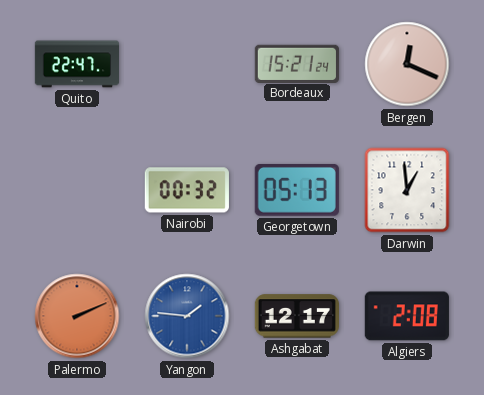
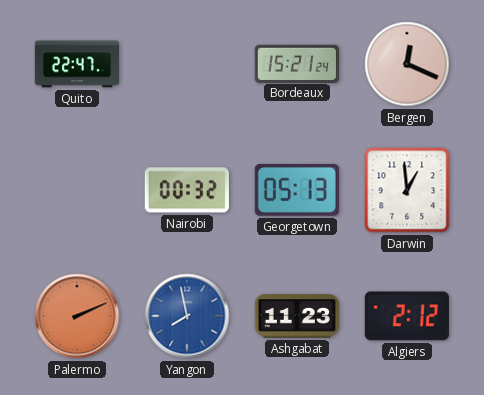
Yangon: 1:46 -> 7:58 (187, 316)
Ashgabat: 12:17 -> 11:23 (297, 316)
Algiers: 2:08 -> 2:12 (407, 316)
